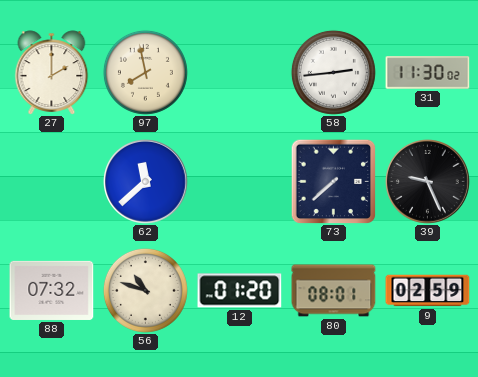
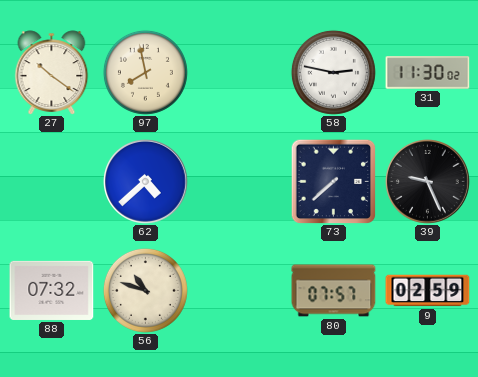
27: 2:00 -> 10:21 (52, 73)
58: 2:44 -> 2:47 (333, 72)
62: 11:38 -> 4:38 (146, 182)
12: 01:20 -> none (240, 291)
80: 08:01 -> 07:57 (334, 291)
